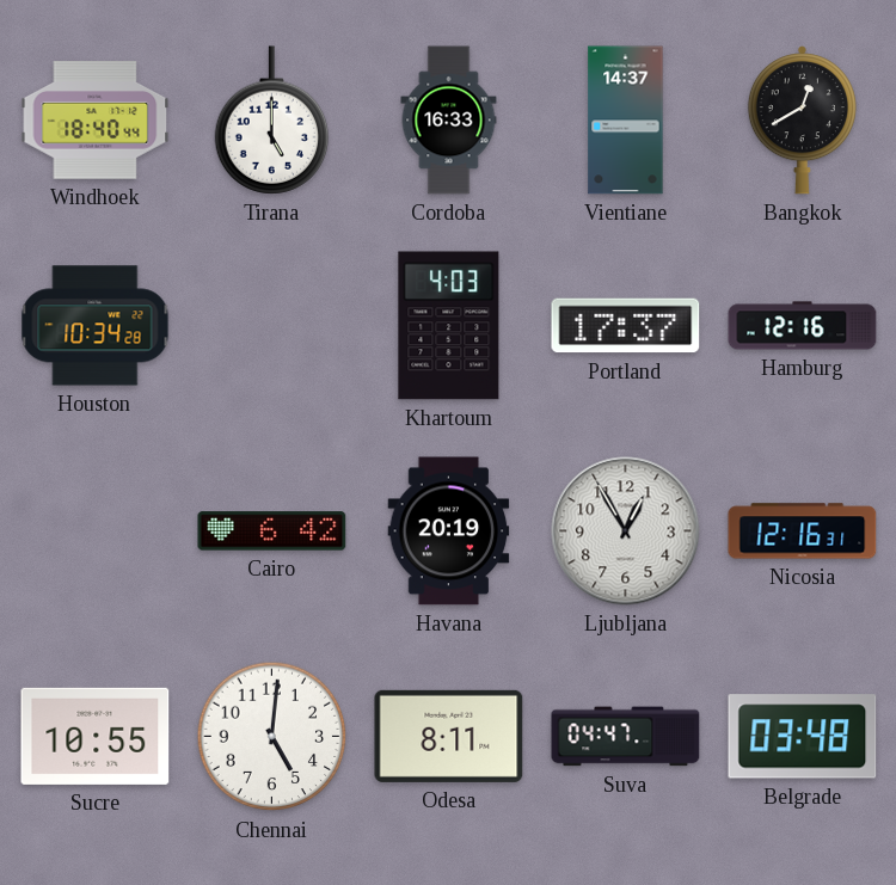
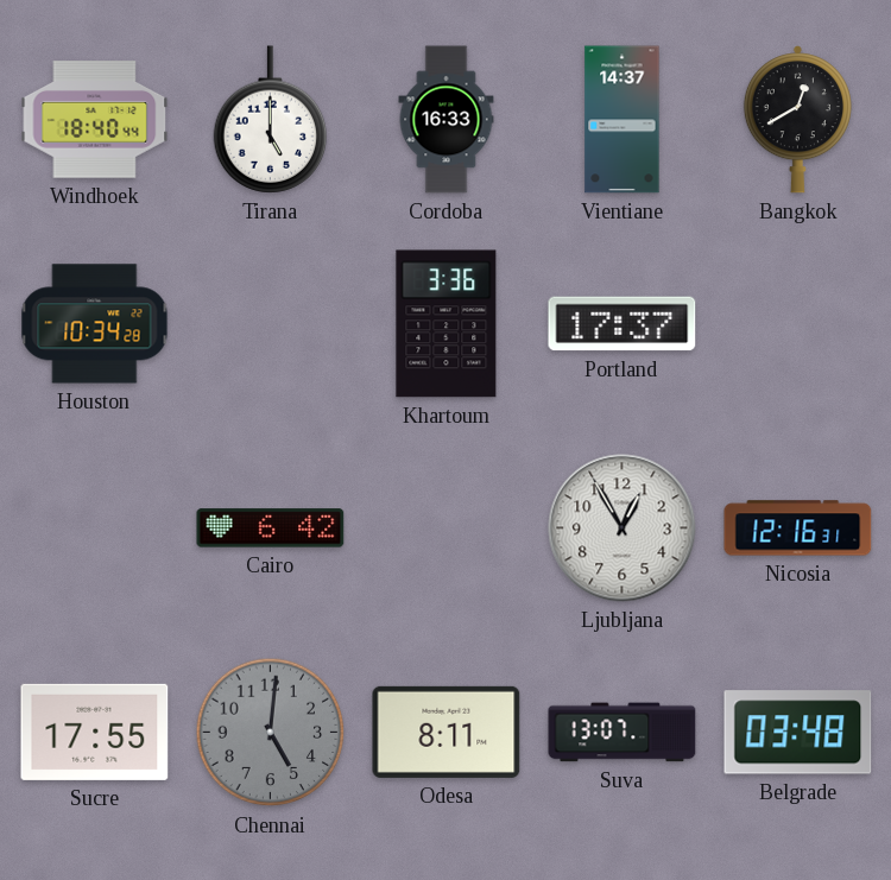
Khartoum: 4:03 -> 3:36 (447, 324)
Hamburg: 12:16 -> none (803, 326)
Havana: 20:19 -> none (449, 531)
Sucre: 10:55 -> 17:55 (95, 732)
Chennai dial: white -> grey (271, 733)
Suva: 04:47 -> 13:07 (623, 733)
